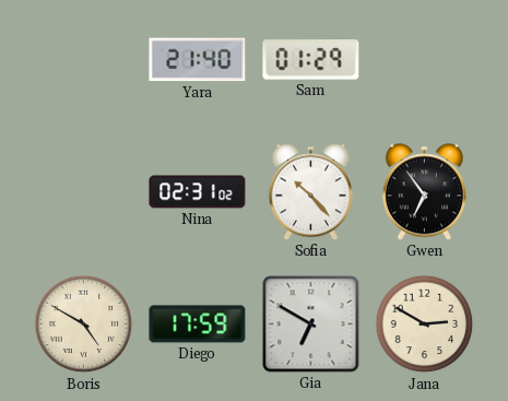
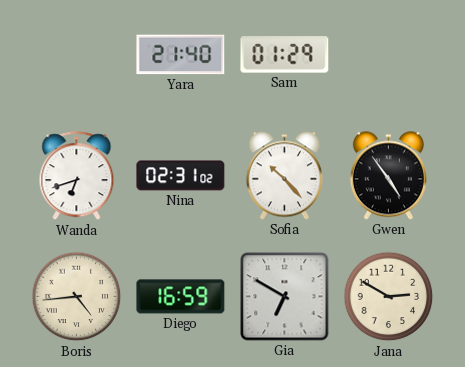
Wanda: none -> 6:42 (77, 176)
Gwen: 6:54 -> 4:54 (388, 176)
Boris: 4:50 -> 4:44 (77, 297)
Diego: 17:59 -> 16:59 (181, 297)
